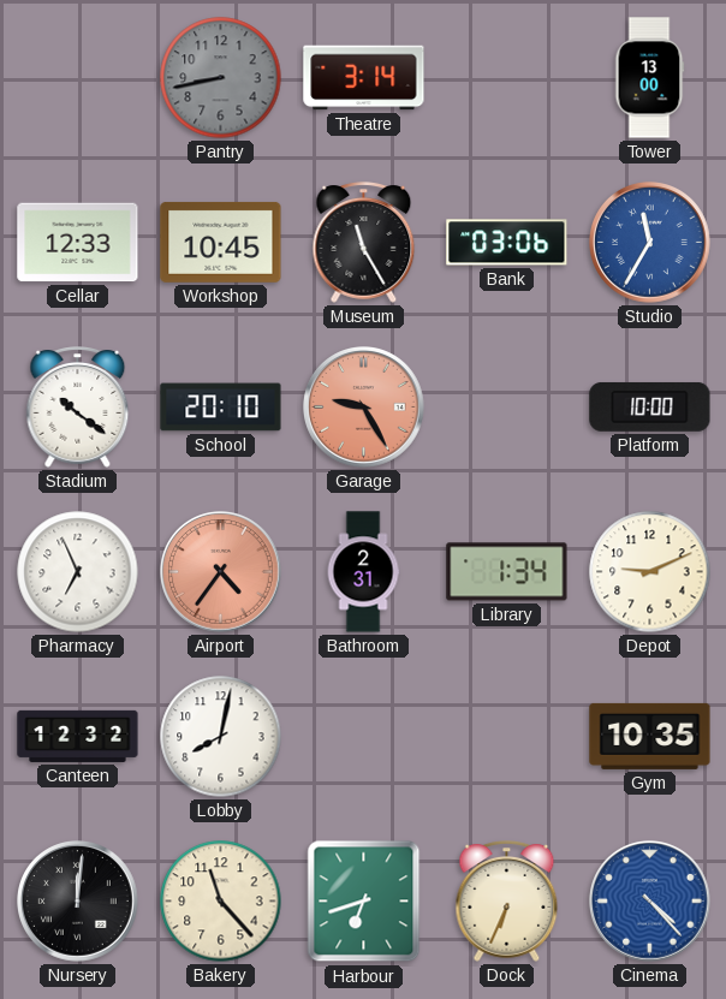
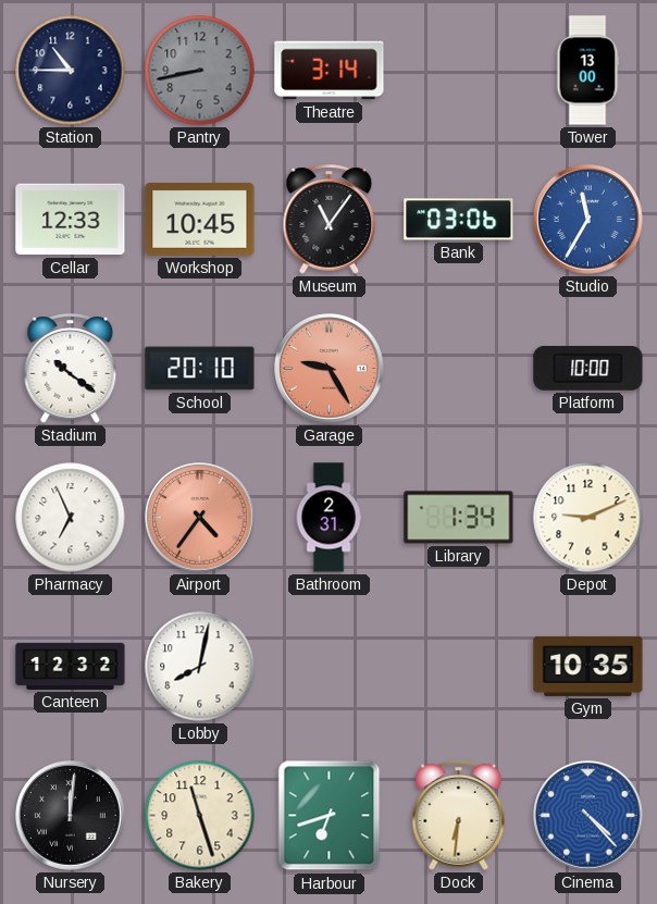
Station: none -> 10:45 (71, 71)
Museum: 11:25 -> 11:06 (330, 220)
Bakery: 11:23 -> 11:27 (200, 816)
Dock: 6:34 -> 6:31 (459, 816)
